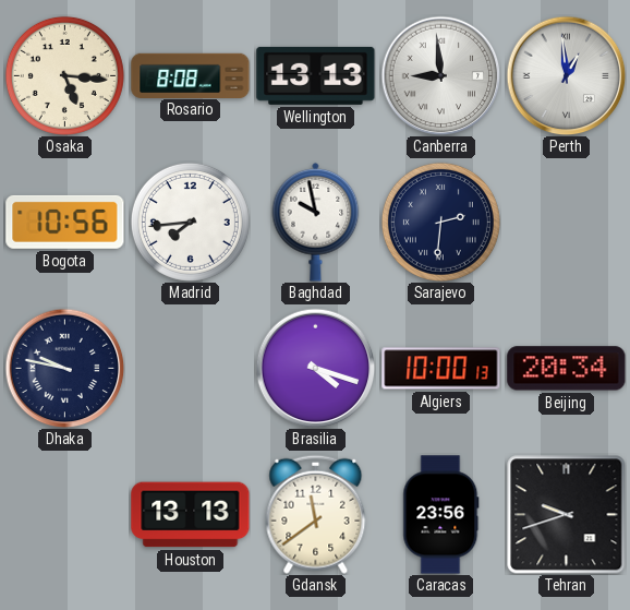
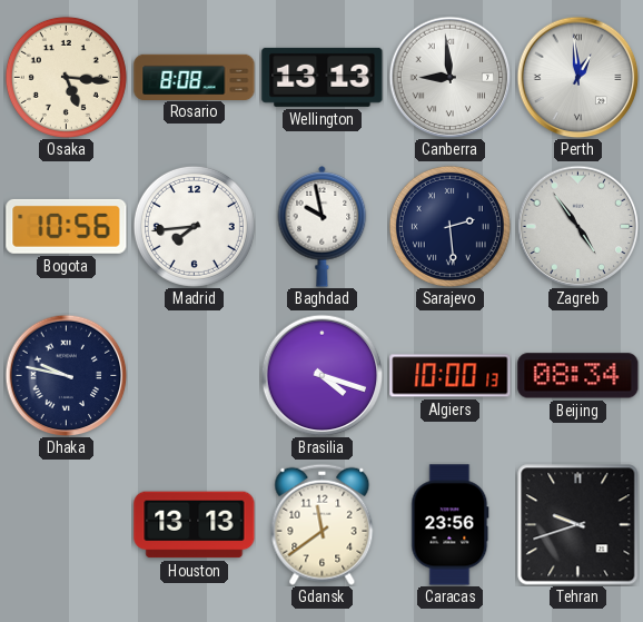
Sarajevo: 2:31 -> 2:29 (449, 226)
Zagreb: none -> 4:54 (577, 226)
Beijing: 20:34 -> 08:34 (578, 376)
